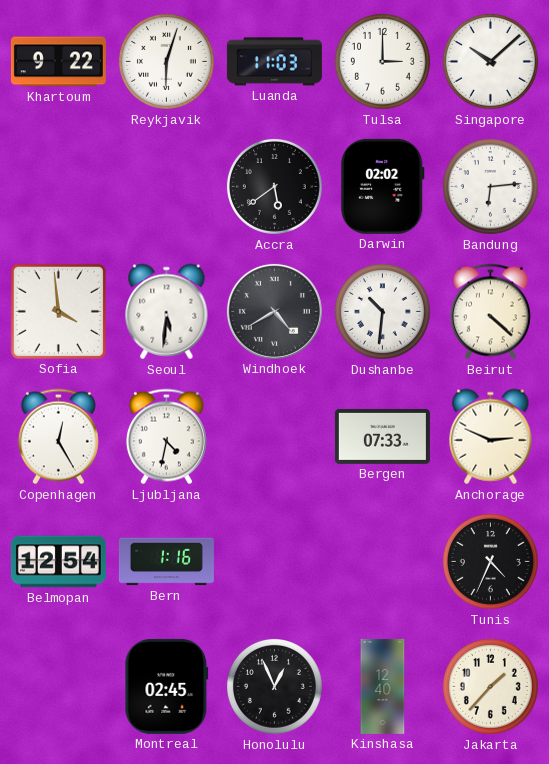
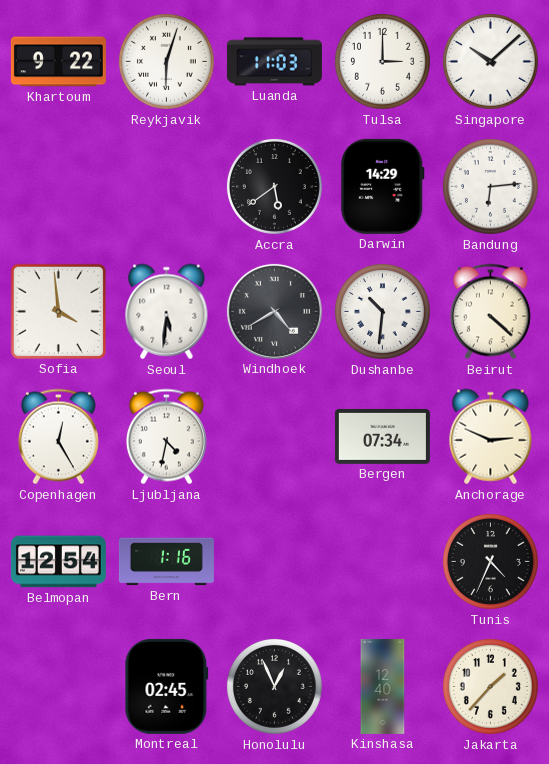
Darwin: 02:02 -> 14:29 (382, 186)
Bergen: 07:33 -> 07:34 (382, 436)
